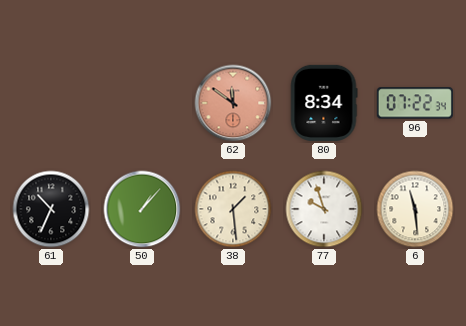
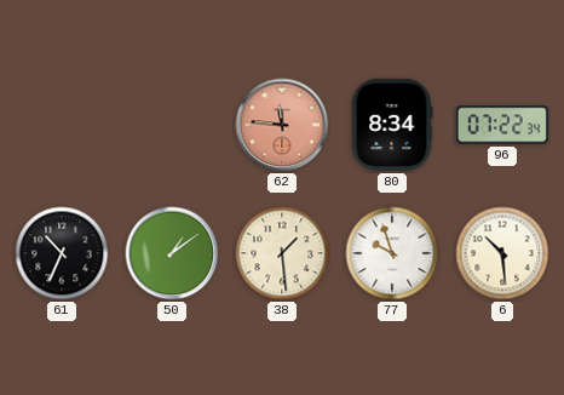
62: 11:51 -> 11:46 (282, 125)
50: 1:07 -> 1:09 (172, 253)
6: 11:29 -> 10:29 (502, 253)
